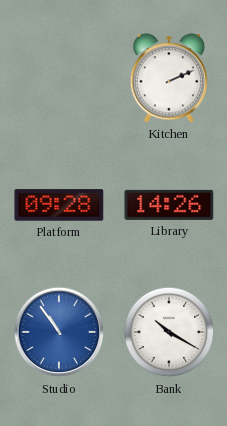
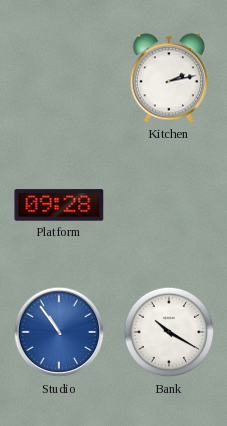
Kitchen: 2:11 -> 2:13 (168, 78)
Library: 14:26 -> none (169, 205)
